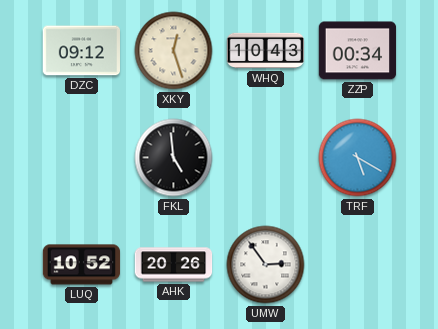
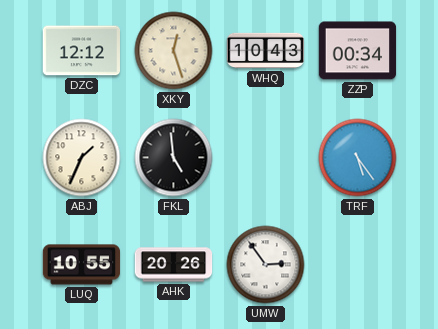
DZC: 09:12 -> 12:12 (82, 51)
ABJ: none -> 1:34 (82, 158)
TRF: 5:20 -> 5:24 (358, 158)
LUQ: 10:52 -> 10:55 (82, 265)
